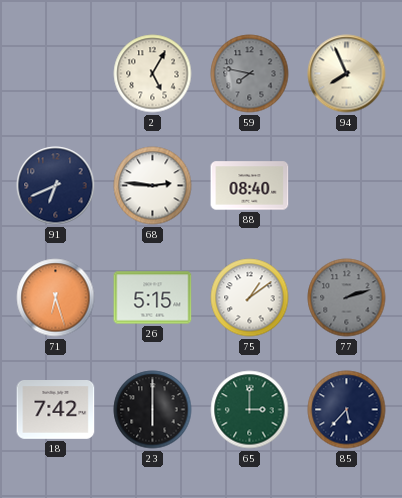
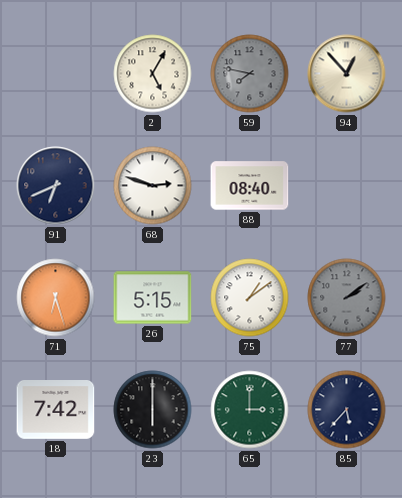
94: 7:56 -> 12:53 (347, 74)
68: 2:46 -> 2:48 (153, 186)
77: 2:12 -> 2:09 (347, 298)
